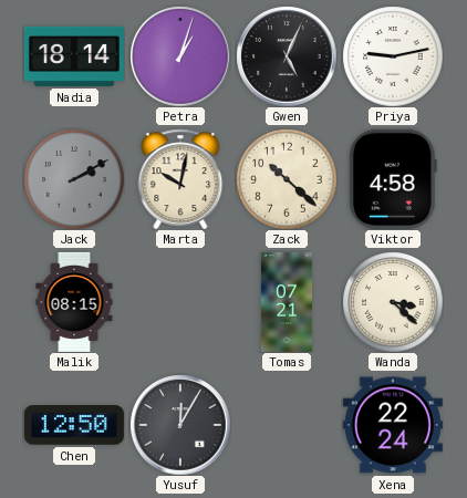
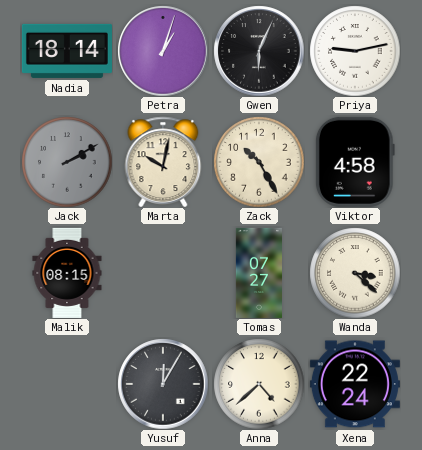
Gwen: 5:04 -> 6:04 (259, 51)
Zack: 10:22 -> 10:25 (259, 162)
Tomas: 07:21 -> 07:27 (259, 273)
Chen: 12:50 -> none (74, 425)
Anna: none -> 4:38 (259, 384)
